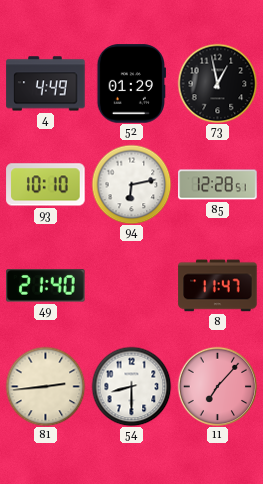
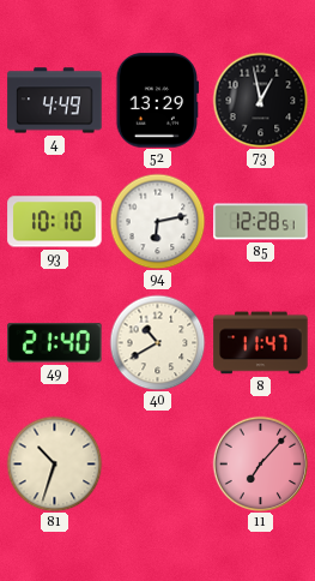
52: 01:29 -> 13:29 (157, 101)
40: none -> 10:40 (157, 342)
81: 2:44 -> 10:33 (54, 463)
54: 8:30 -> none (131, 386)
